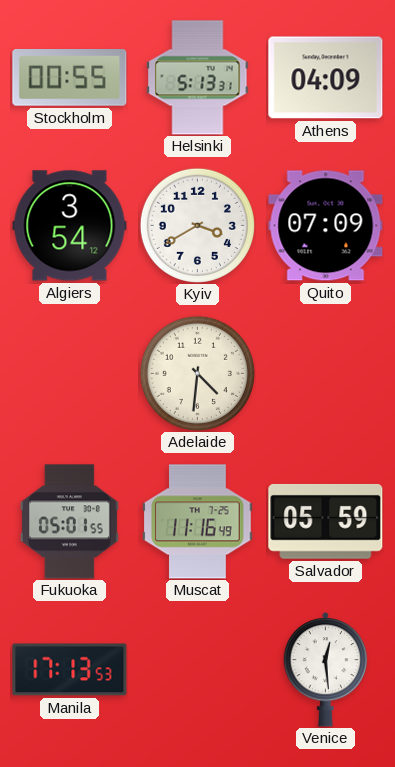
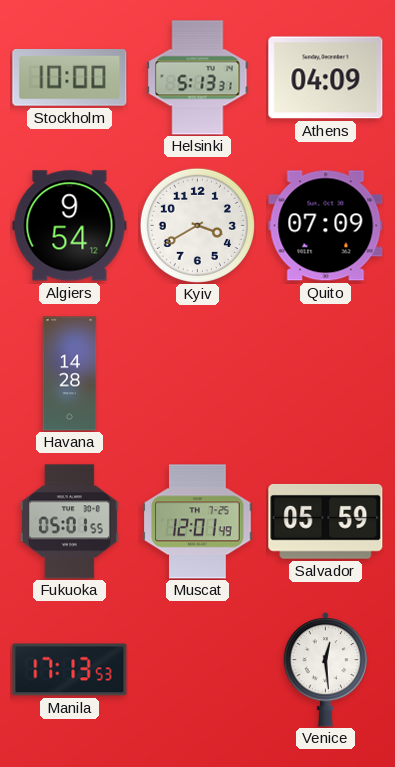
Stockholm: 00:55 -> 10:00 (70, 78)
Algiers: 3:54 -> 9:54 (70, 226)
Havana: none -> 14:28 (70, 374)
Adelaide: 4:31 -> none (197, 373)
Muscat: 11:16 -> 12:01 (198, 522)
